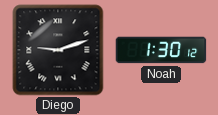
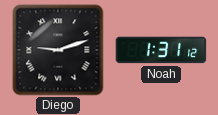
Noah: 1:30 -> 1:31 (161, 50)
